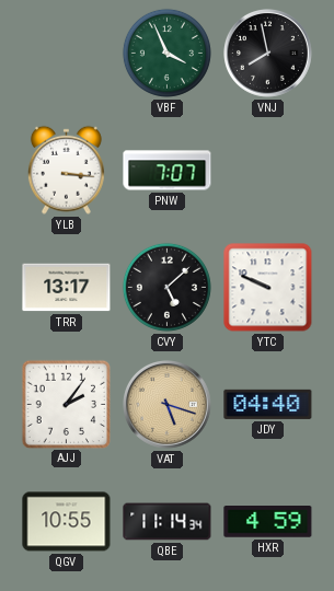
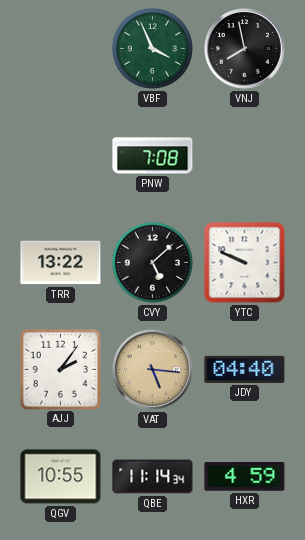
YLB: 3:16 -> none (66, 170)
PNW: 7:07 -> 7:08 (153, 156)
TRR: 13:17 -> 13:22 (61, 263)
VAT: 5:18 -> 5:16 (153, 370)
